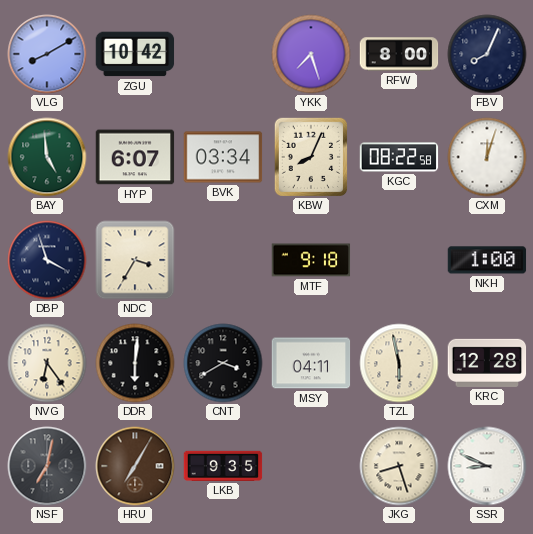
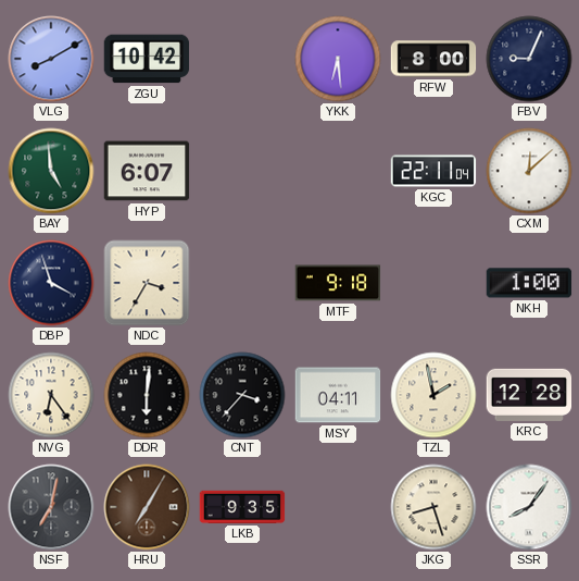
YKK: 7:27 -> 6:29 (338, 59)
FBV: 8:04 -> 9:04 (529, 59)
BVK: 03:34 -> none (223, 157)
KBW: 8:04 -> none (310, 156)
KGC: 08:22 -> 22:11 (433, 171)
CXM: 12:03 -> 12:08 (529, 171)
CNT: 3:40 -> 3:37 (242, 395)
TZL: 5:58 -> 1:58 (433, 395)
SSR: 8:49 -> 8:06 (529, 507)
